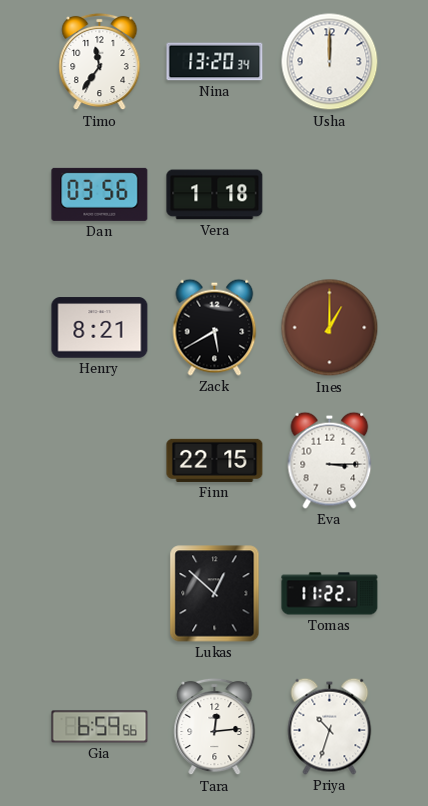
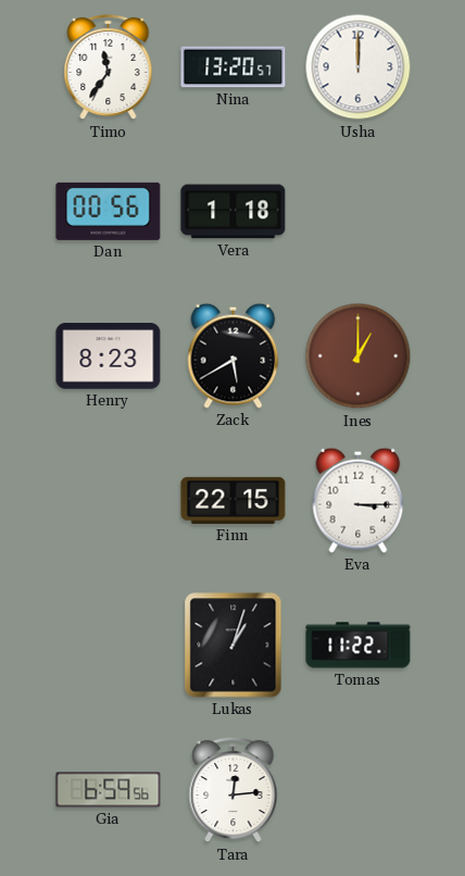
Nina: 13:20:34 -> 13:20:57 (234, 67)
Dan: 03:56 -> 00:56 (109, 211)
Henry: 8:21 -> 8:23 (109, 356)
Lukas: 12:52 -> 1:03 (234, 646)
Priya: 10:33 -> none (330, 726)
